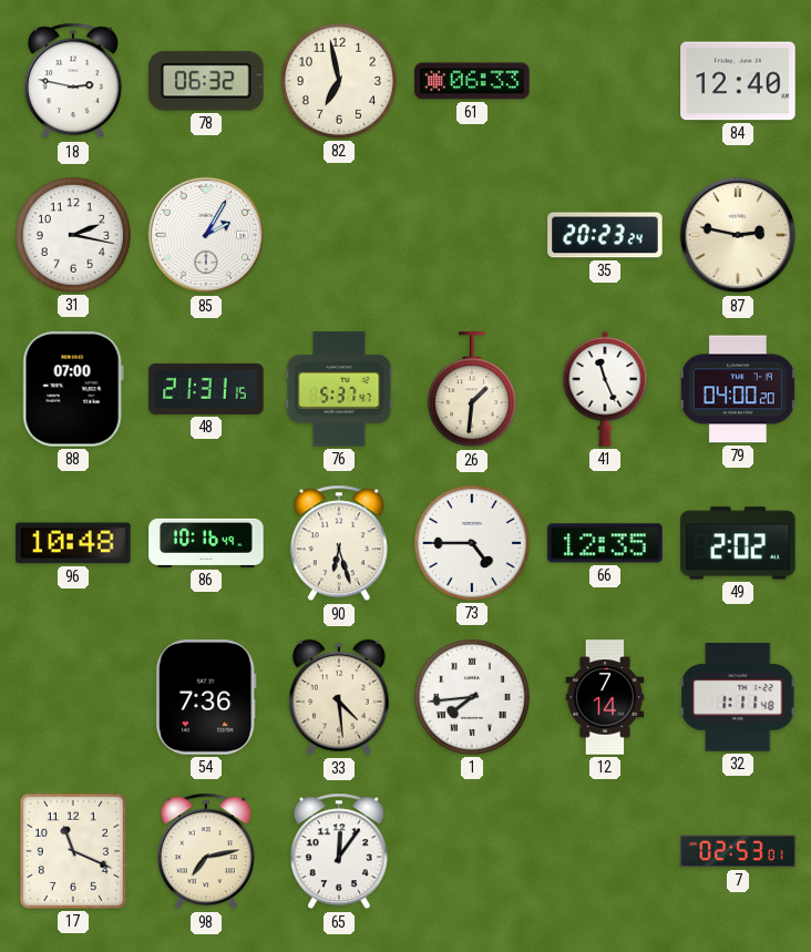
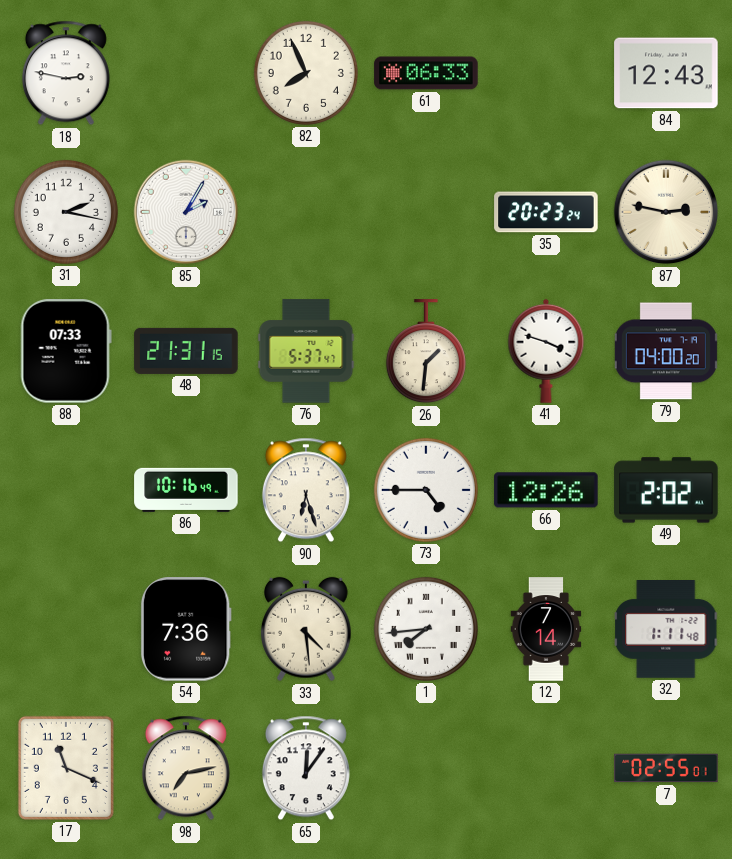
78: 06:32 -> none (206, 81)
82: 6:58 -> 7:56 (306, 73)
84: 12:40 -> 12:43 (666, 73)
88: 07:00 -> 07:33 (66, 351)
41: 11:26 -> 3:48 (546, 351)
96: 10:48 -> none (73, 543)
66: 12:35 -> 12:26 (546, 490)
7: 02:53 -> 02:55 (666, 768)
